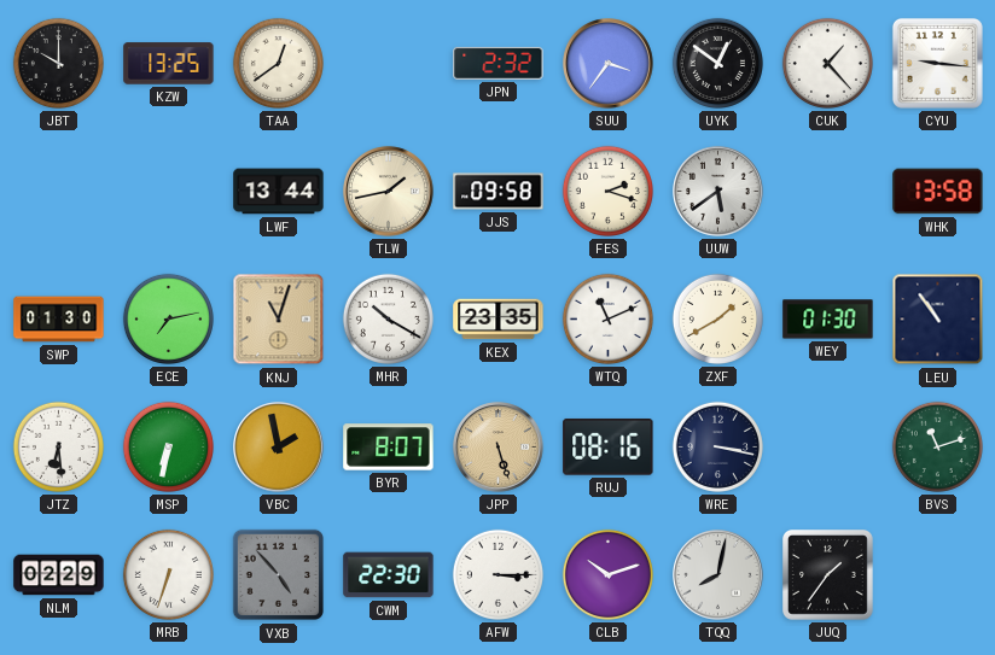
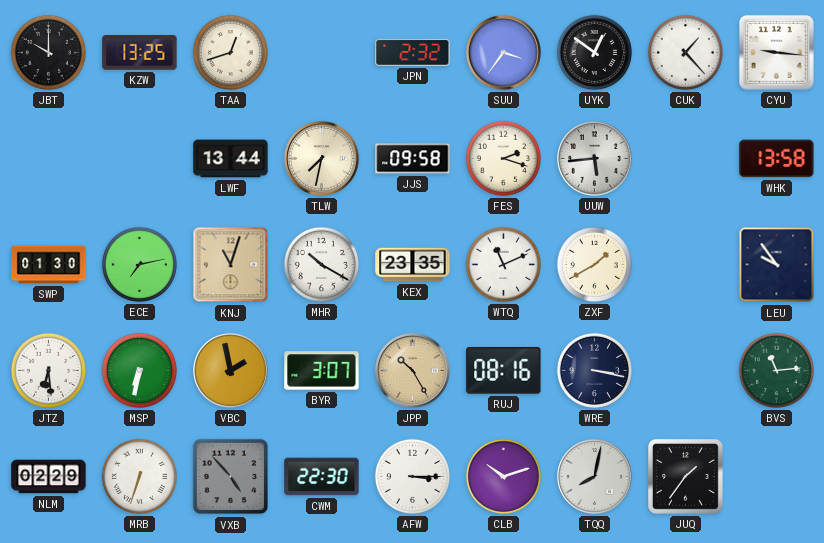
TAA: 12:39 -> 12:42 (230, 52)
TLW: 1:43 -> 7:32 (322, 159)
UUW: 5:39 -> 5:44 (595, 159)
WEY: 01:30 -> none (828, 320)
LEU: 10:54 -> 9:54 (777, 265)
BYR: 8:07 -> 3:07 (322, 371)
JPP: 5:27 -> 10:25 (413, 371)
BVS: 11:12 -> 11:14 (776, 370)
